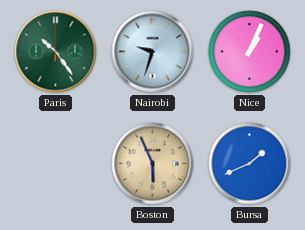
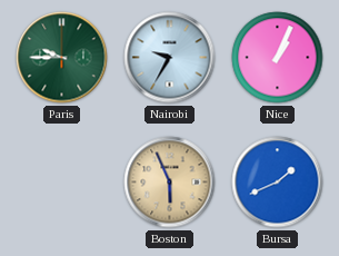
Paris: 10:24 -> 9:45 (62, 58)
Nairobi: 9:33 -> 9:35 (170, 58)
